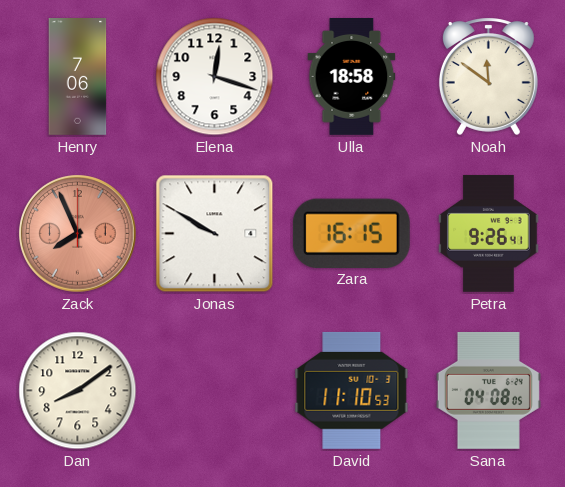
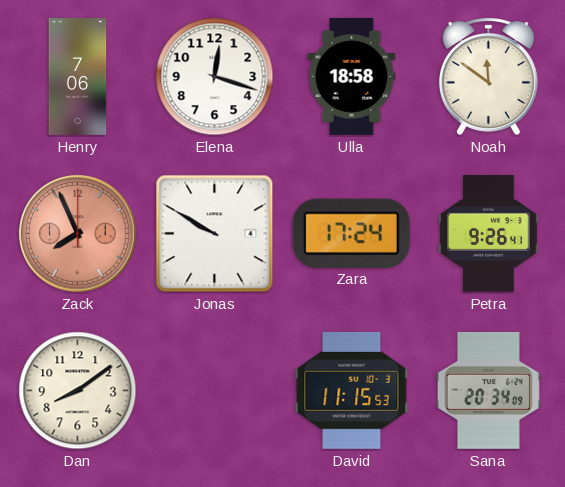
Zara: 16:15 -> 17:24 (351, 233)
David: 11:10 -> 11:15 (352, 390)
Sana: 04:08 -> 20:34 (488, 390)
